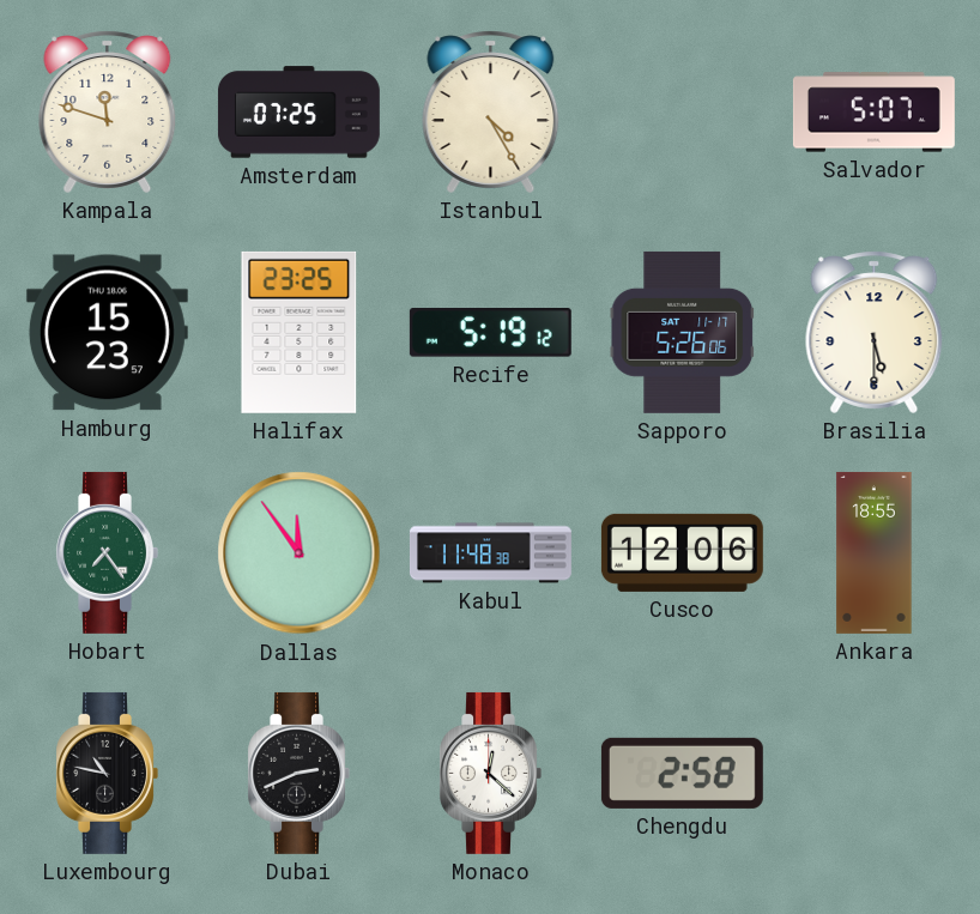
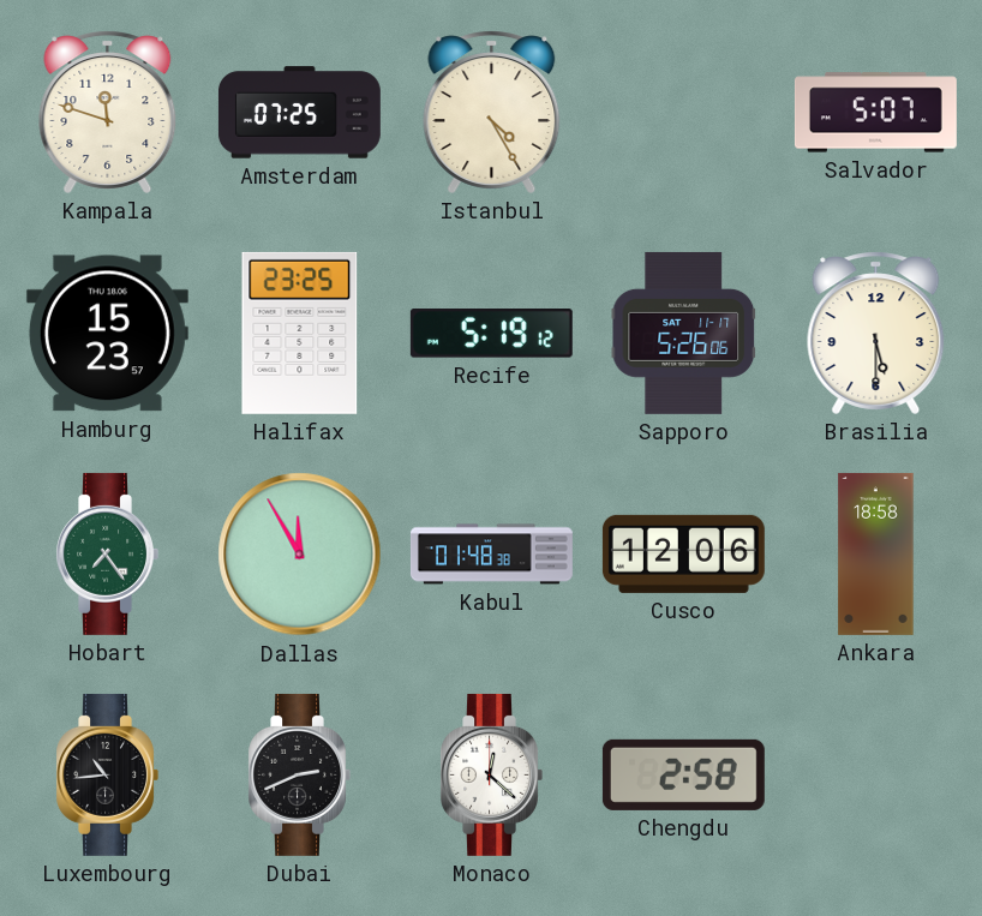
Dallas: 11:54 -> 11:55 (300, 555)
Kabul: 11:48 -> 01:48 (491, 555)
Ankara: 18:55 -> 18:58 (876, 553)
Luxembourg: 10:47 -> 10:44 (107, 774)
